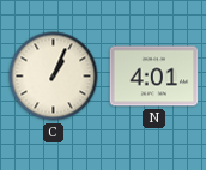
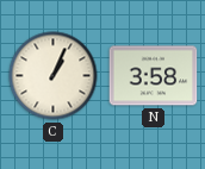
N: 4:01 -> 3:58 (154, 76)
